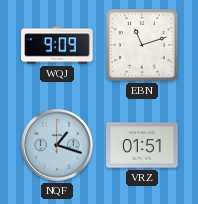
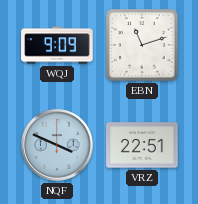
NQF: 1:18 -> 3:49 (57, 145)
VRZ: 01:51 -> 22:51 (142, 145)
